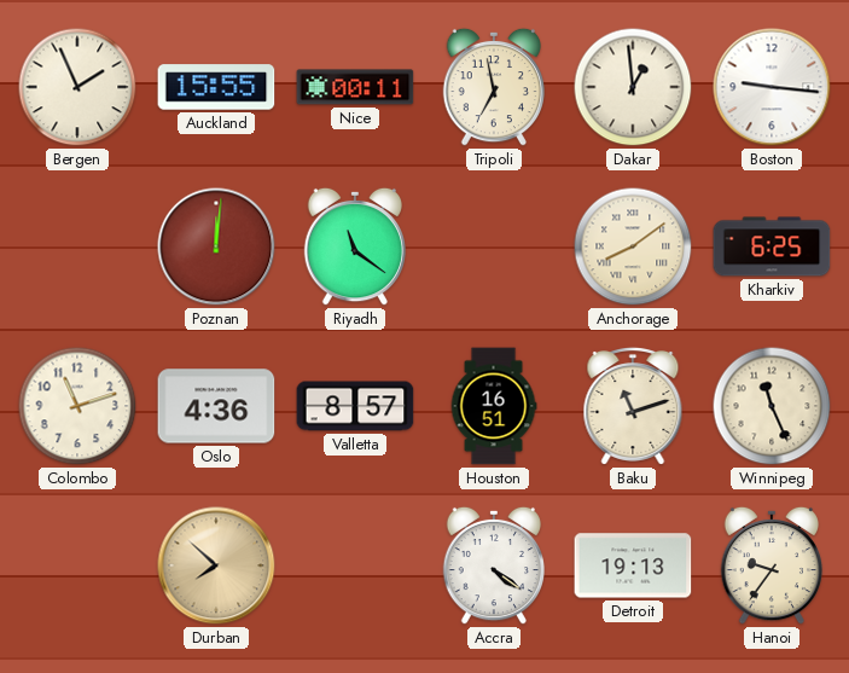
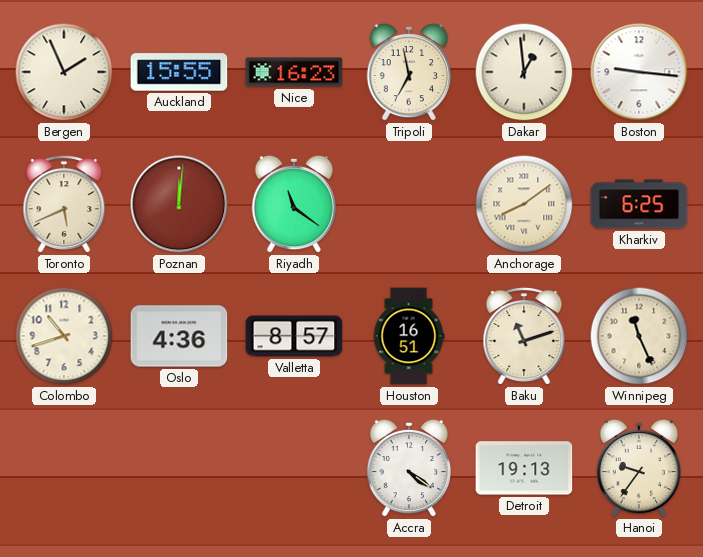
Nice: 00:11 -> 16:23 (294, 72)
Toronto: none -> 5:41 (64, 205)
Colombo: 11:12 -> 10:42 (64, 336)
Durban: 7:52 -> none (216, 565)
